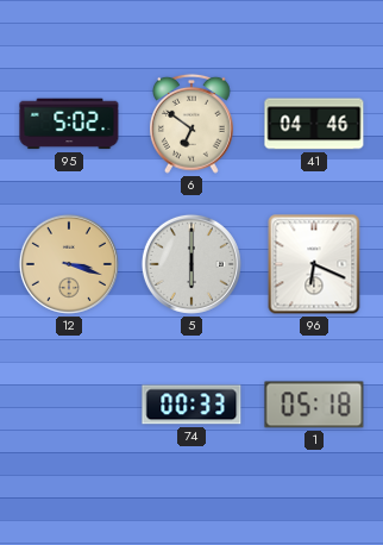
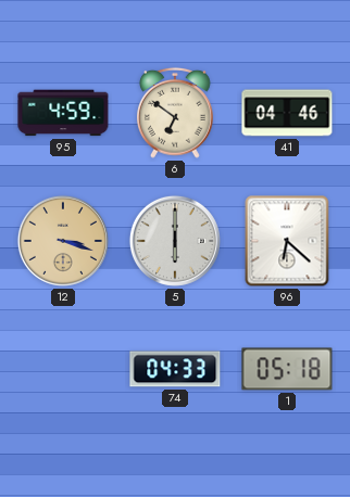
95: 5:02 -> 4:59 (63, 113)
96: 6:19 -> 6:22 (287, 241)
74: 00:33 -> 04:33 (175, 369)
